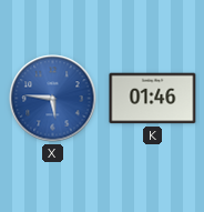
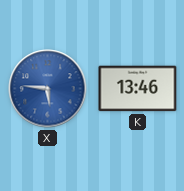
K: 01:46 -> 13:46 (138, 89)
